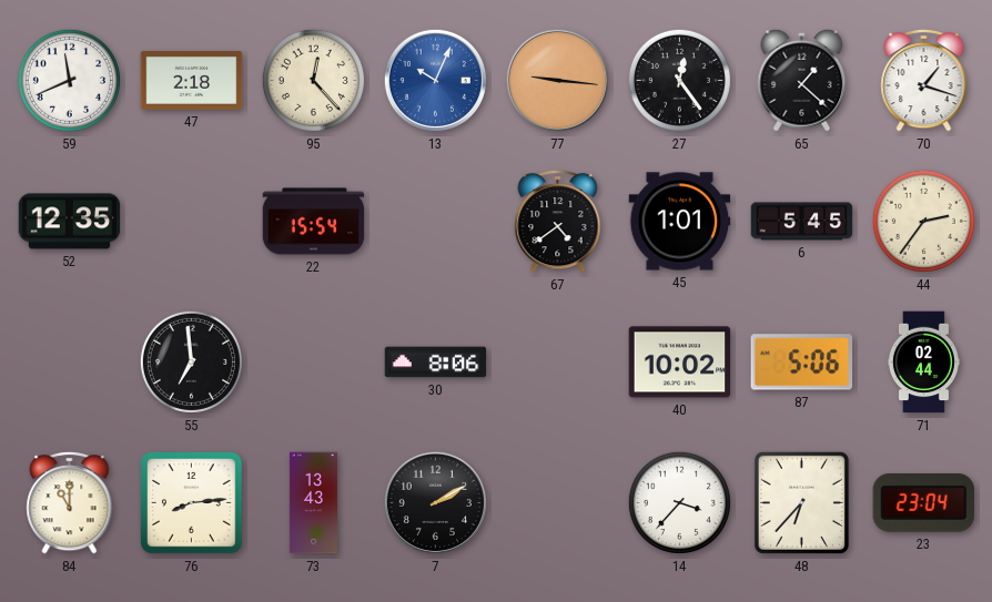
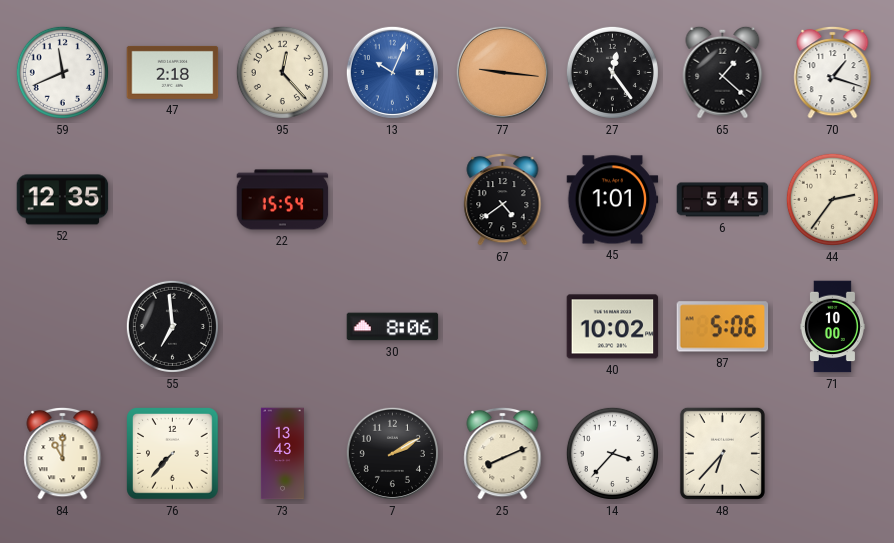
71: 02:44 -> 10:00 (832, 327)
76: 8:14 -> 7:37 (173, 454)
25: none -> 8:11 (503, 453)
23: 23:04 -> none (924, 502)
